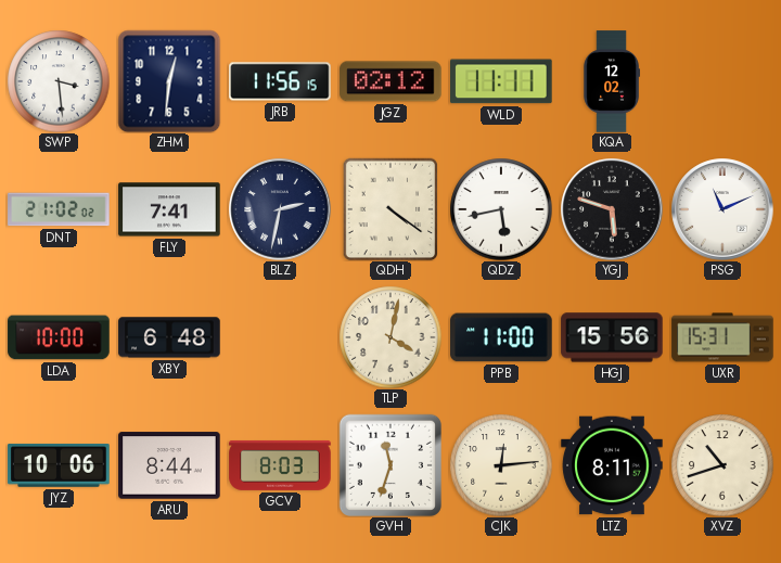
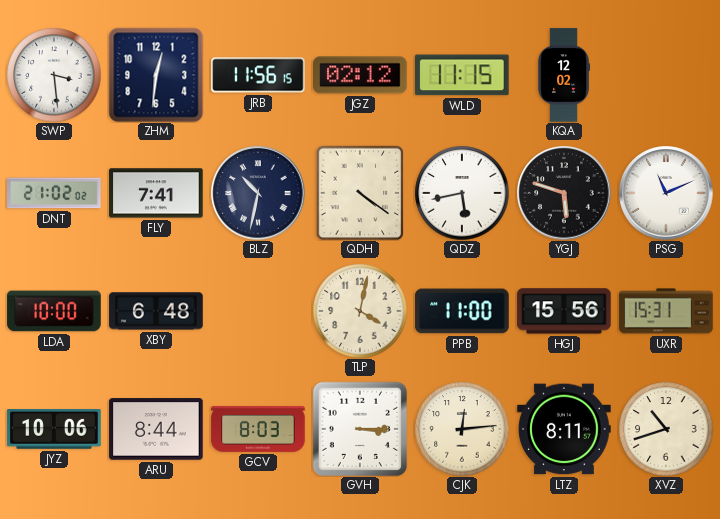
WLD: 11:11 -> 11:15 (463, 75)
BLZ: 2:32 -> 10:32 (258, 193)
GVH: 11:33 -> 3:15 (360, 429)
